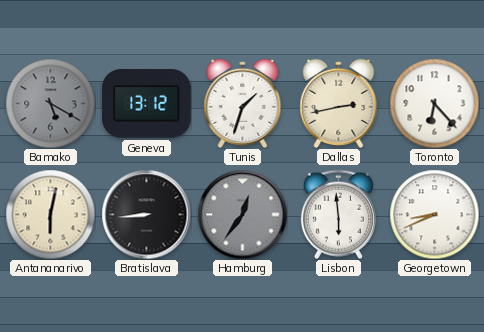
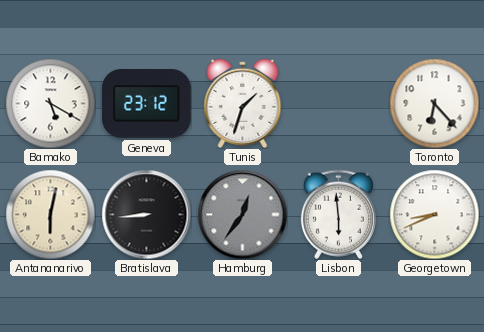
Bamako dial: grey -> white (50, 103)
Geneva: 13:12 -> 23:12 (146, 104)
Dallas: 2:43 -> none (339, 103)
